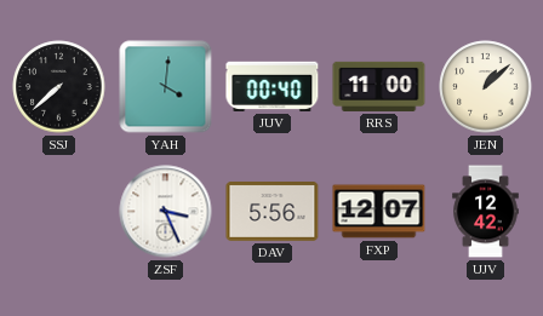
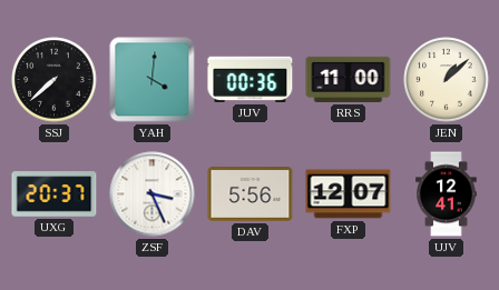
JUV: 00:40 -> 00:36 (251, 79)
UXG: none -> 20:37 (55, 194)
UJV: 12:42 -> 12:41 (447, 194)
